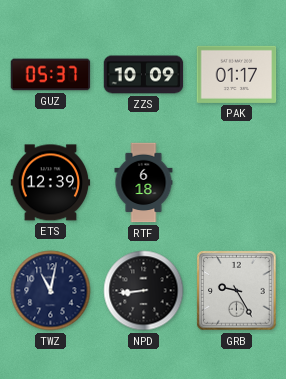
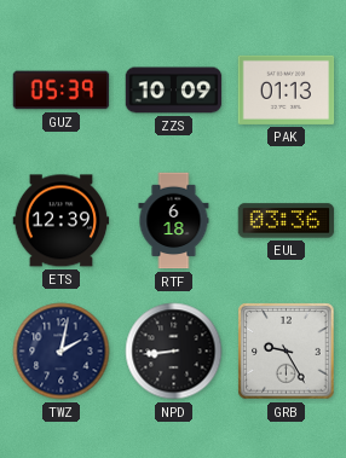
GUZ: 05:37 -> 05:39 (62, 91)
PAK: 01:17 -> 01:13 (287, 89)
EUL: none -> 03:36 (287, 221)
TWZ: 11:02 -> 2:02 (62, 352)
